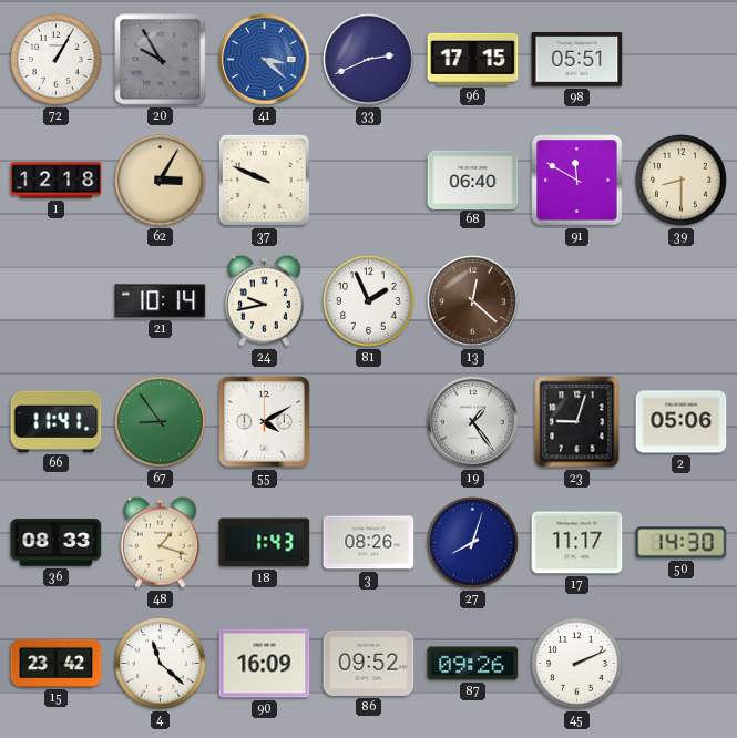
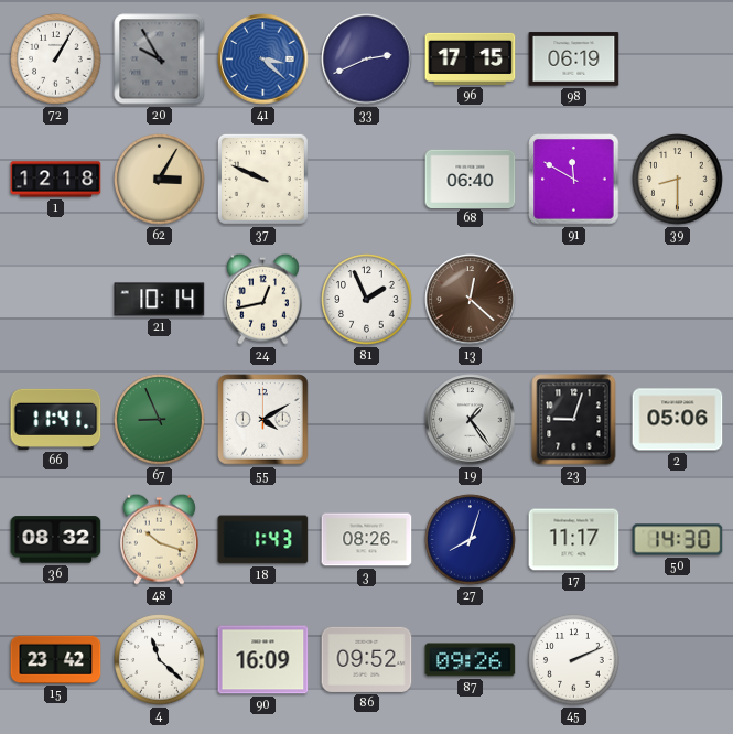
98: 05:51 -> 06:19 (574, 60)
24: 9:43 -> 12:43 (262, 299)
67: 8:54 -> 8:56 (160, 420)
36: 08:33 -> 08:32 (56, 540)
48: 1:18 -> 10:18 (159, 539)
